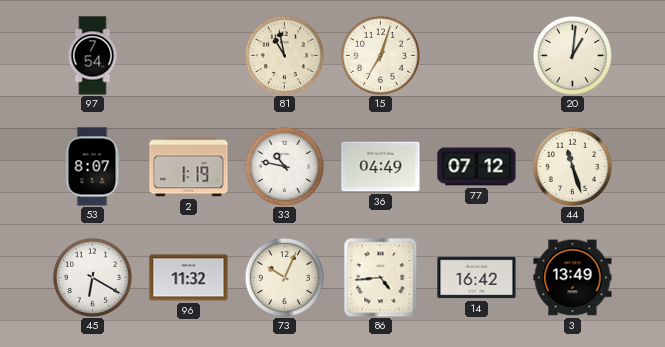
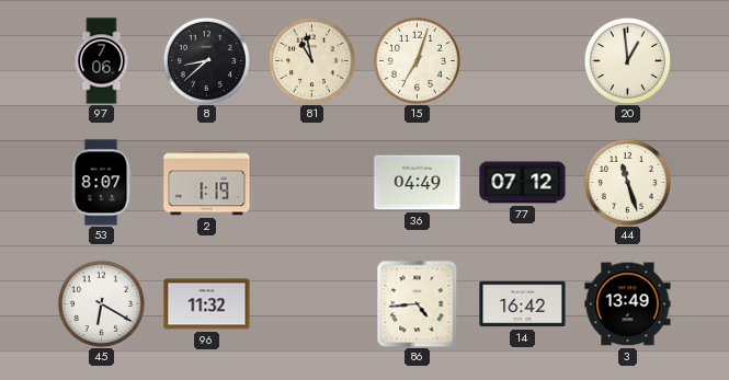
97: 7:54 -> 7:06 (102, 61)
8: none -> 8:38 (206, 60)
20: 1:01 -> 12:59 (627, 60)
33: 10:47 -> none (284, 166)
73: 10:04 -> none (284, 277)
